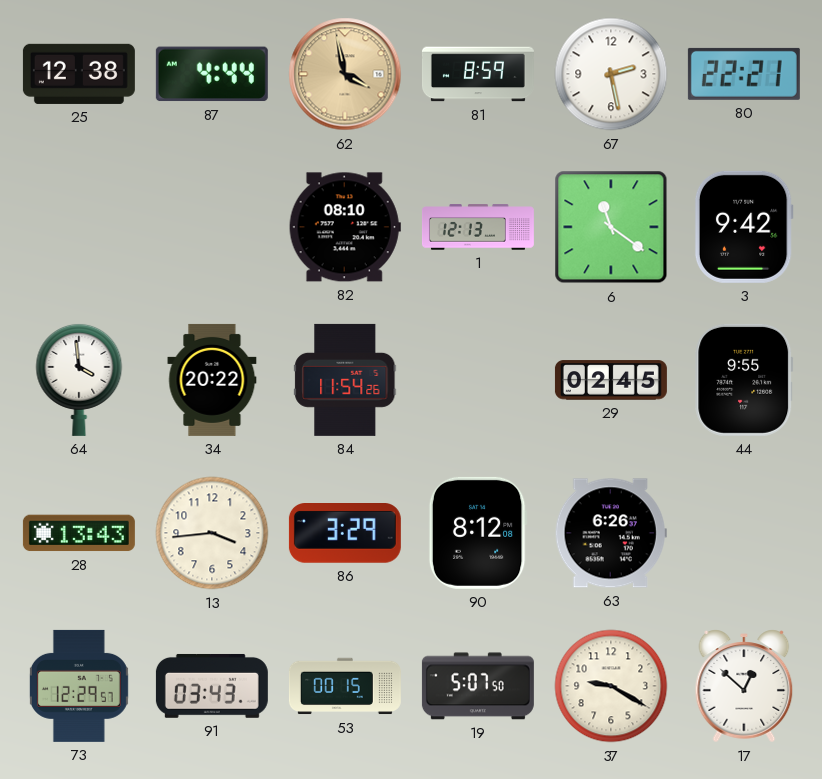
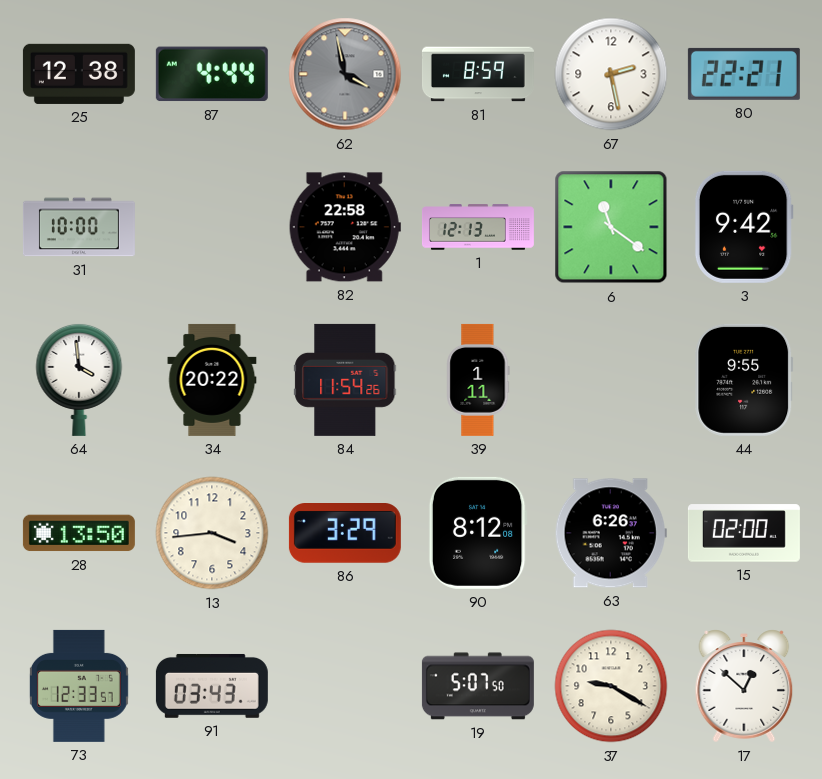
62 dial: champagne -> grey (345, 74)
31: none -> 10:00 (79, 227)
82: 08:10 -> 22:58 (345, 227)
39: none -> 1:11 (478, 380)
29: 02:45 -> none (611, 380)
28: 13:43 -> 13:50 (79, 533)
15: none -> 02:00 (744, 533)
73: 12:29 -> 12:33 (79, 686)
53: 00:15 -> none (345, 686)
